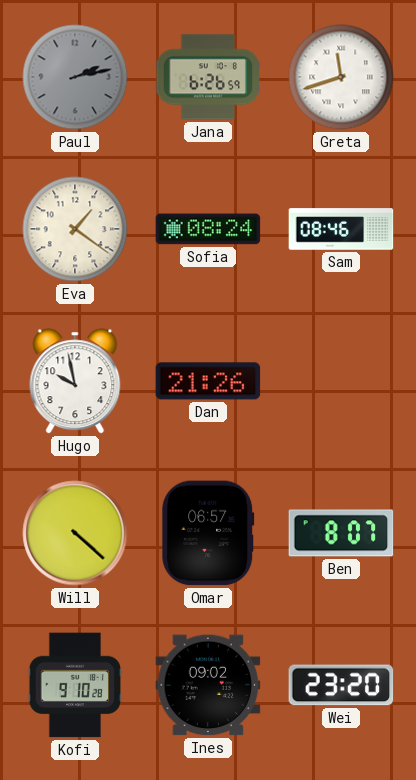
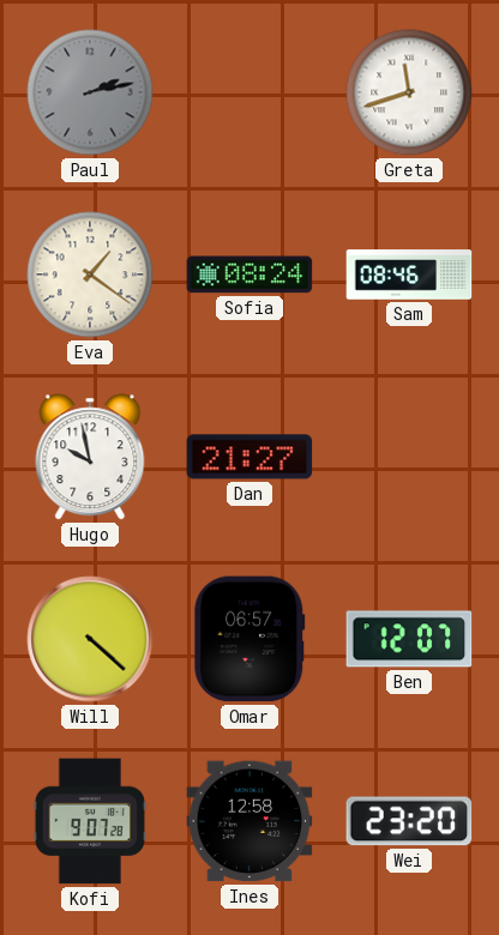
Jana: 6:26 -> none (208, 77)
Dan: 21:26 -> 21:27 (249, 457)
Ben: 8:07 -> 12:07 (409, 639)
Kofi: 9:10 -> 9:07 (89, 821)
Ines: 09:02 -> 12:58 (249, 821)
